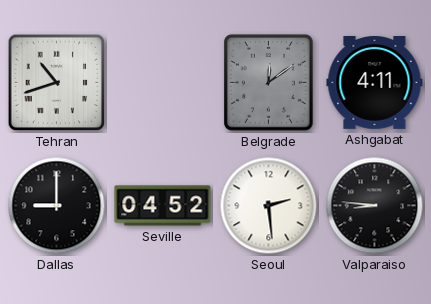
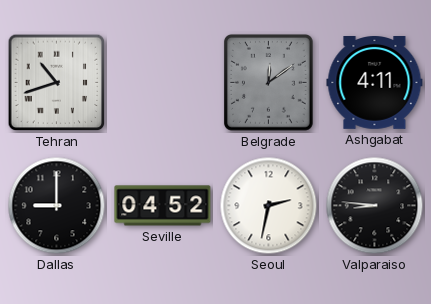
Seoul: 2:29 -> 2:32 (269, 206)
